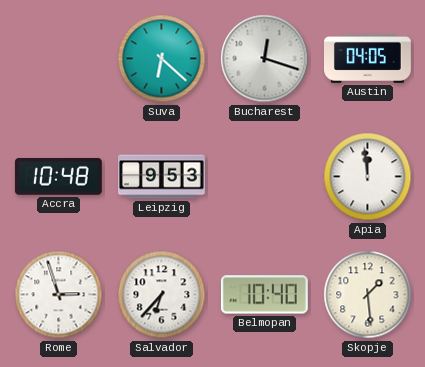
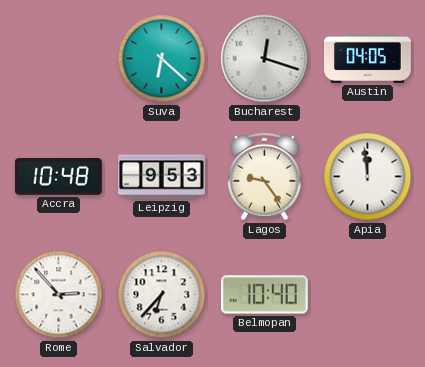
Lagos: none -> 9:24 (265, 177)
Rome: 2:57 -> 2:53 (59, 295)
Skopje: 1:29 -> none (368, 295)
